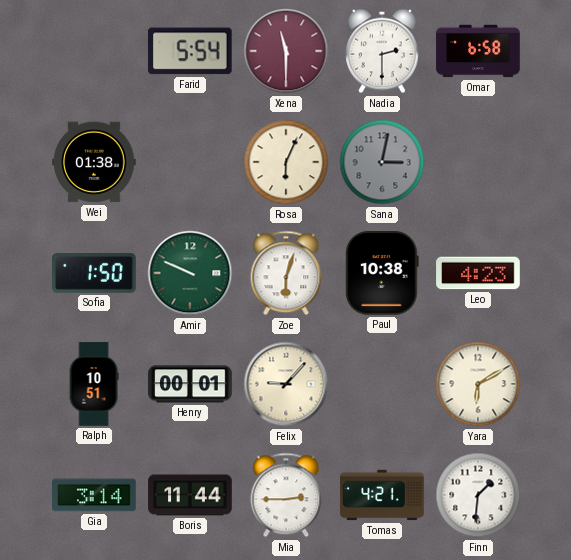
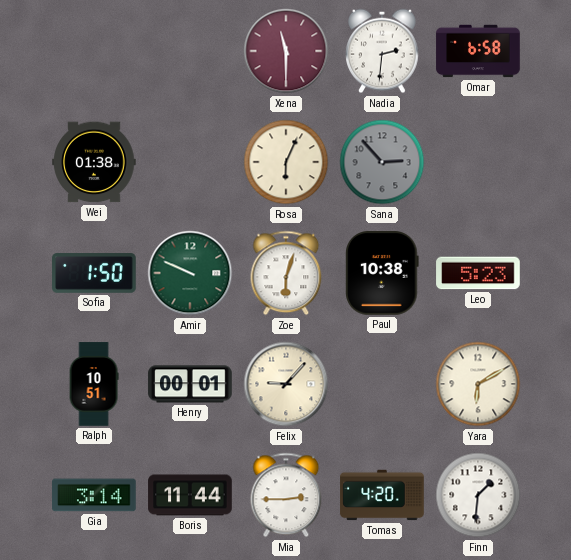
Farid: 5:54 -> none (190, 51)
Nadia: 2:30 -> 2:31 (382, 51)
Sana: 3:02 -> 2:53 (382, 162)
Leo: 4:23 -> 5:23 (478, 273)
Tomas: 4:21 -> 4:20 (382, 495)
